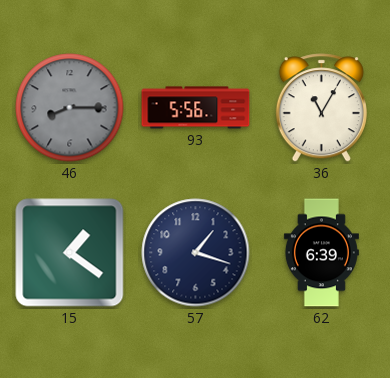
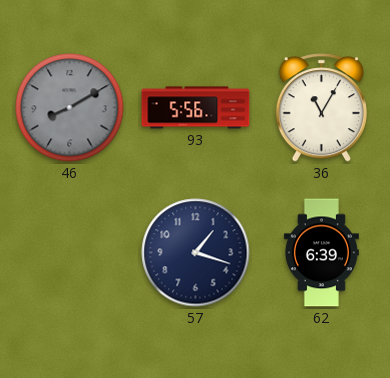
46: 8:15 -> 8:10 (70, 108)
15: 1:21 -> none (70, 253)
